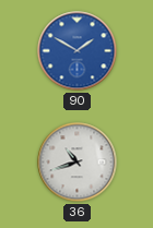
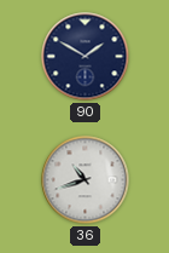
90 dial: blue -> navy (86, 57)
